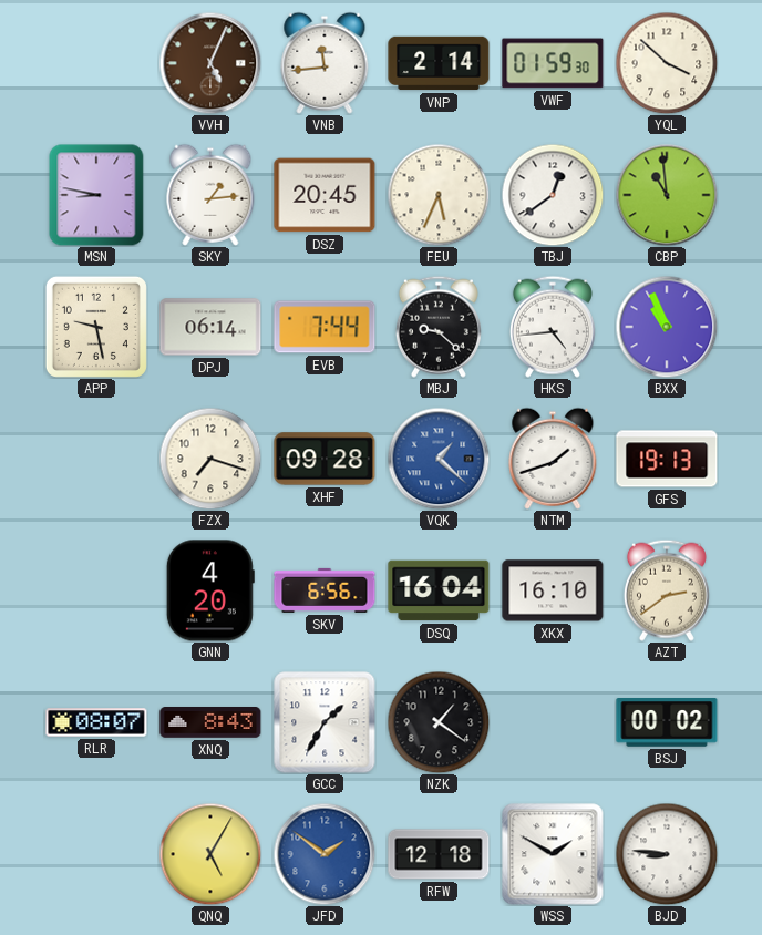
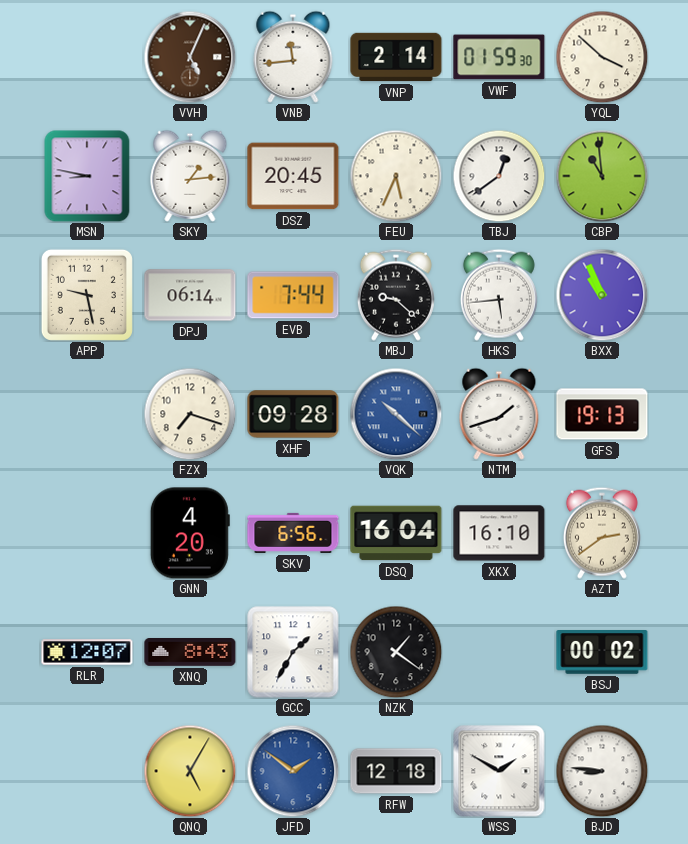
HKS: 4:44 -> 5:44 (499, 295)
VQK: 1:22 -> 10:22 (396, 414)
RLR: 08:07 -> 12:07 (87, 652)
